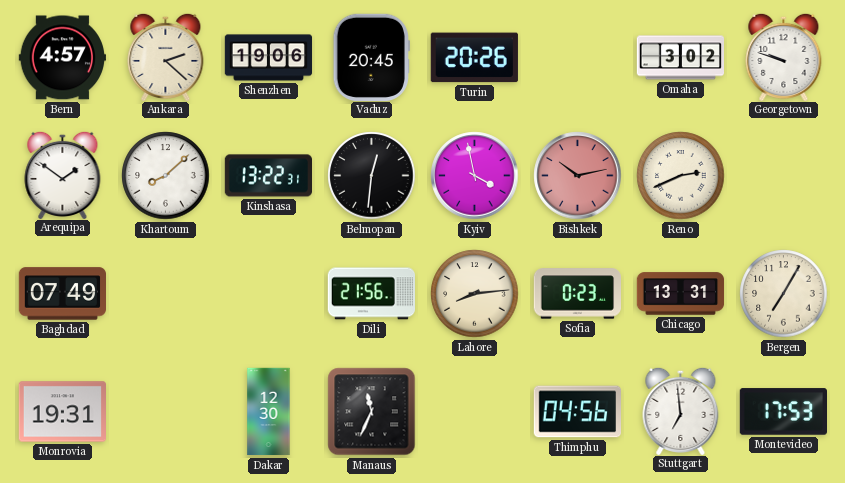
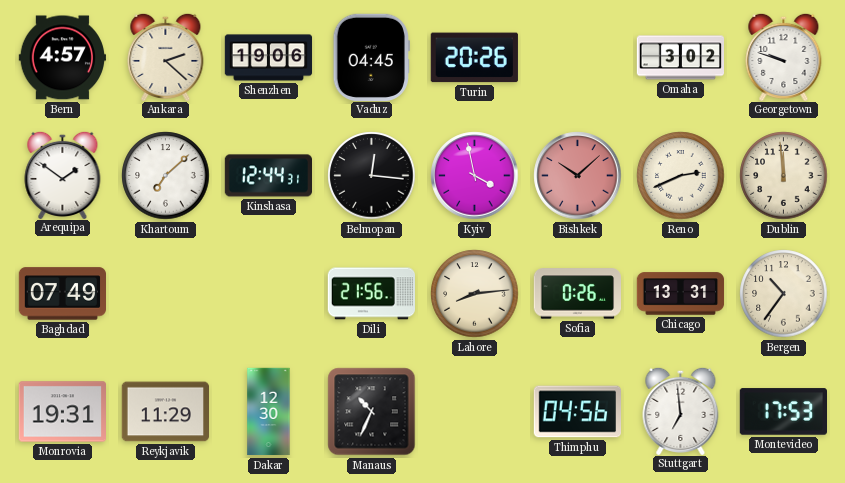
Vaduz: 20:45 -> 04:45 (371, 57)
Khartoum: 8:08 -> 7:08 (166, 176)
Kinshasa: 13:22 -> 12:44 (269, 176)
Belmopan: 12:31 -> 12:16 (372, 176)
Bishkek: 10:13 -> 10:08 (578, 176)
Dublin: none -> 11:59 (784, 176)
Sofia: 0:23 -> 0:26 (577, 294)
Bergen: 7:05 -> 10:36 (784, 294)
Reykjavik: none -> 11:29 (165, 412)
Manaus: 11:34 -> 10:34 (372, 412)
